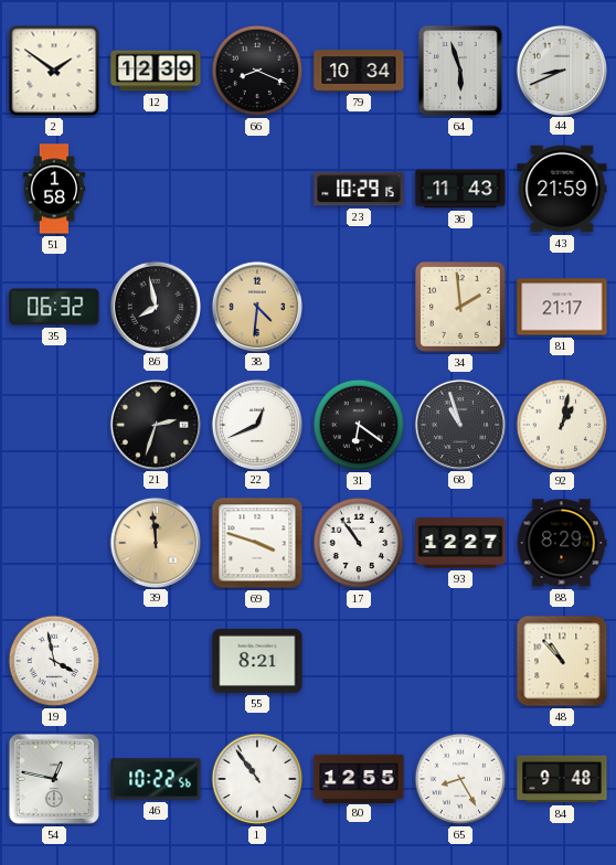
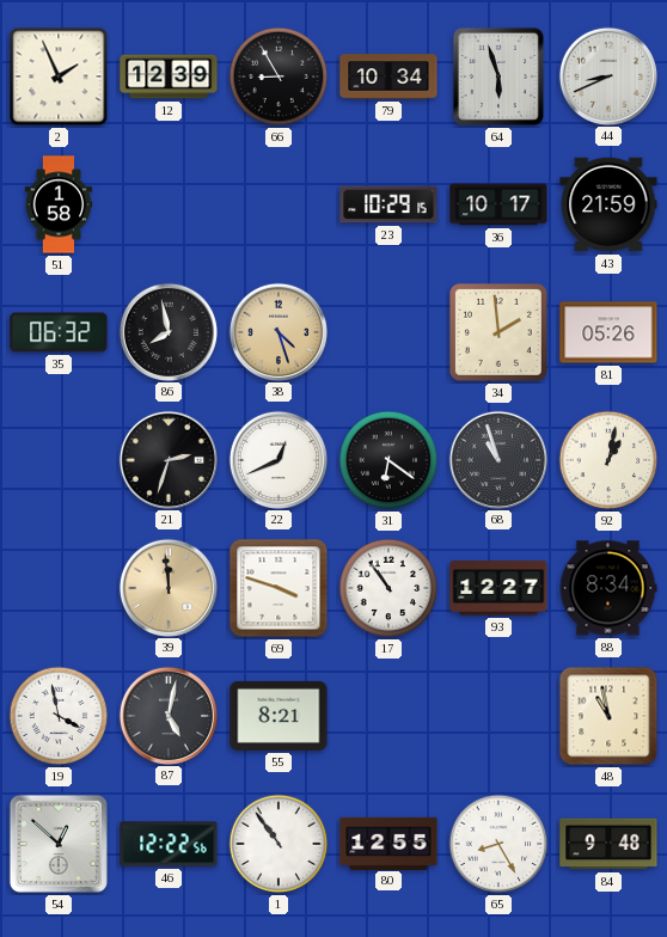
2: 1:51 -> 1:56 (59, 76)
66: 8:19 -> 8:55 (279, 76)
36: 11:43 -> 10:17 (498, 204)
38: 4:31 -> 4:27 (277, 331)
81: 21:17 -> 05:26 (608, 332)
88: 8:29 -> 8:34 (608, 588)
87: none -> 5:02 (167, 715)
48: 10:53 -> 10:58 (608, 716)
54: 12:47 -> 12:52 (59, 844)
46: 10:22 -> 12:22 (169, 844)
